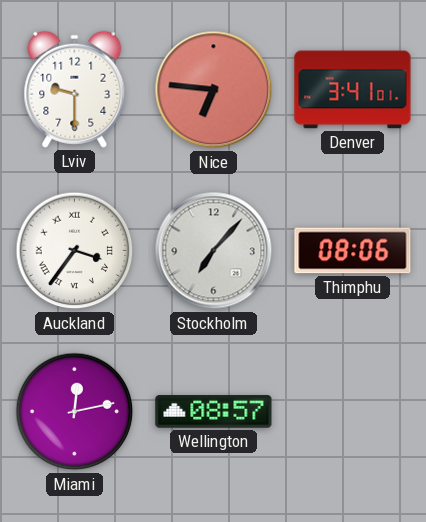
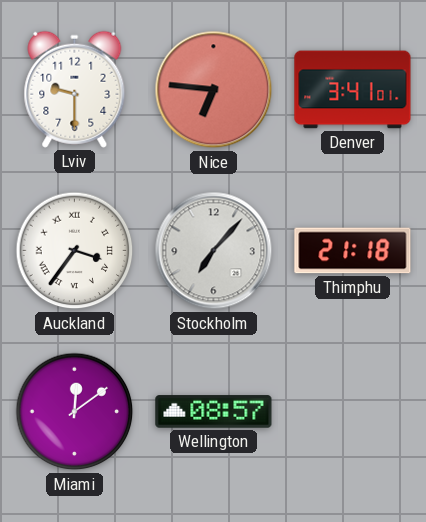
Thimphu: 08:06 -> 21:18 (353, 251)
Miami: 12:13 -> 12:09 (75, 412)
